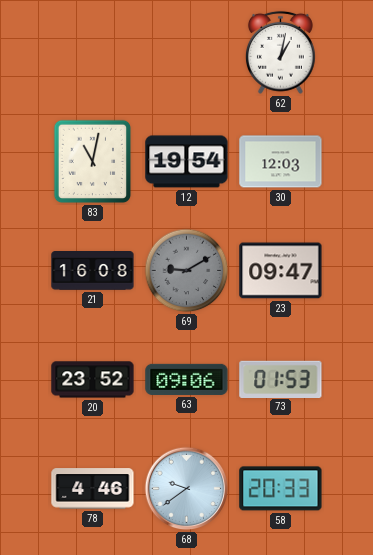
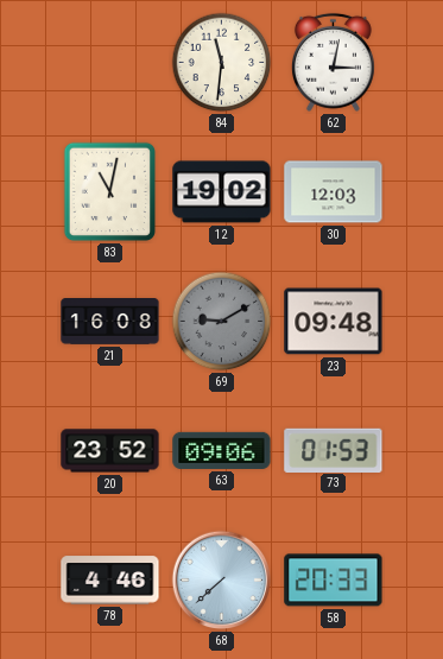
84: none -> 11:31 (222, 63)
62: 1:02 -> 3:02 (333, 62)
12: 19:54 -> 19:02 (222, 192)
23: 09:47 -> 09:48 (334, 322)
68: 9:39 -> 7:38 (222, 581)
